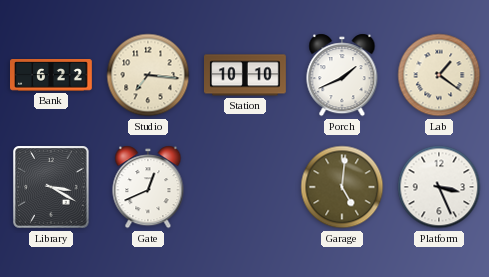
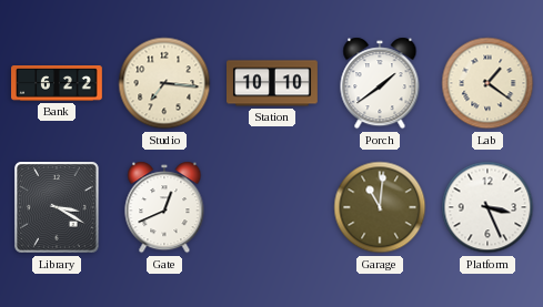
Porch: 1:41 -> 1:39 (380, 83)
Garage: 5:01 -> 11:01 (380, 207)
